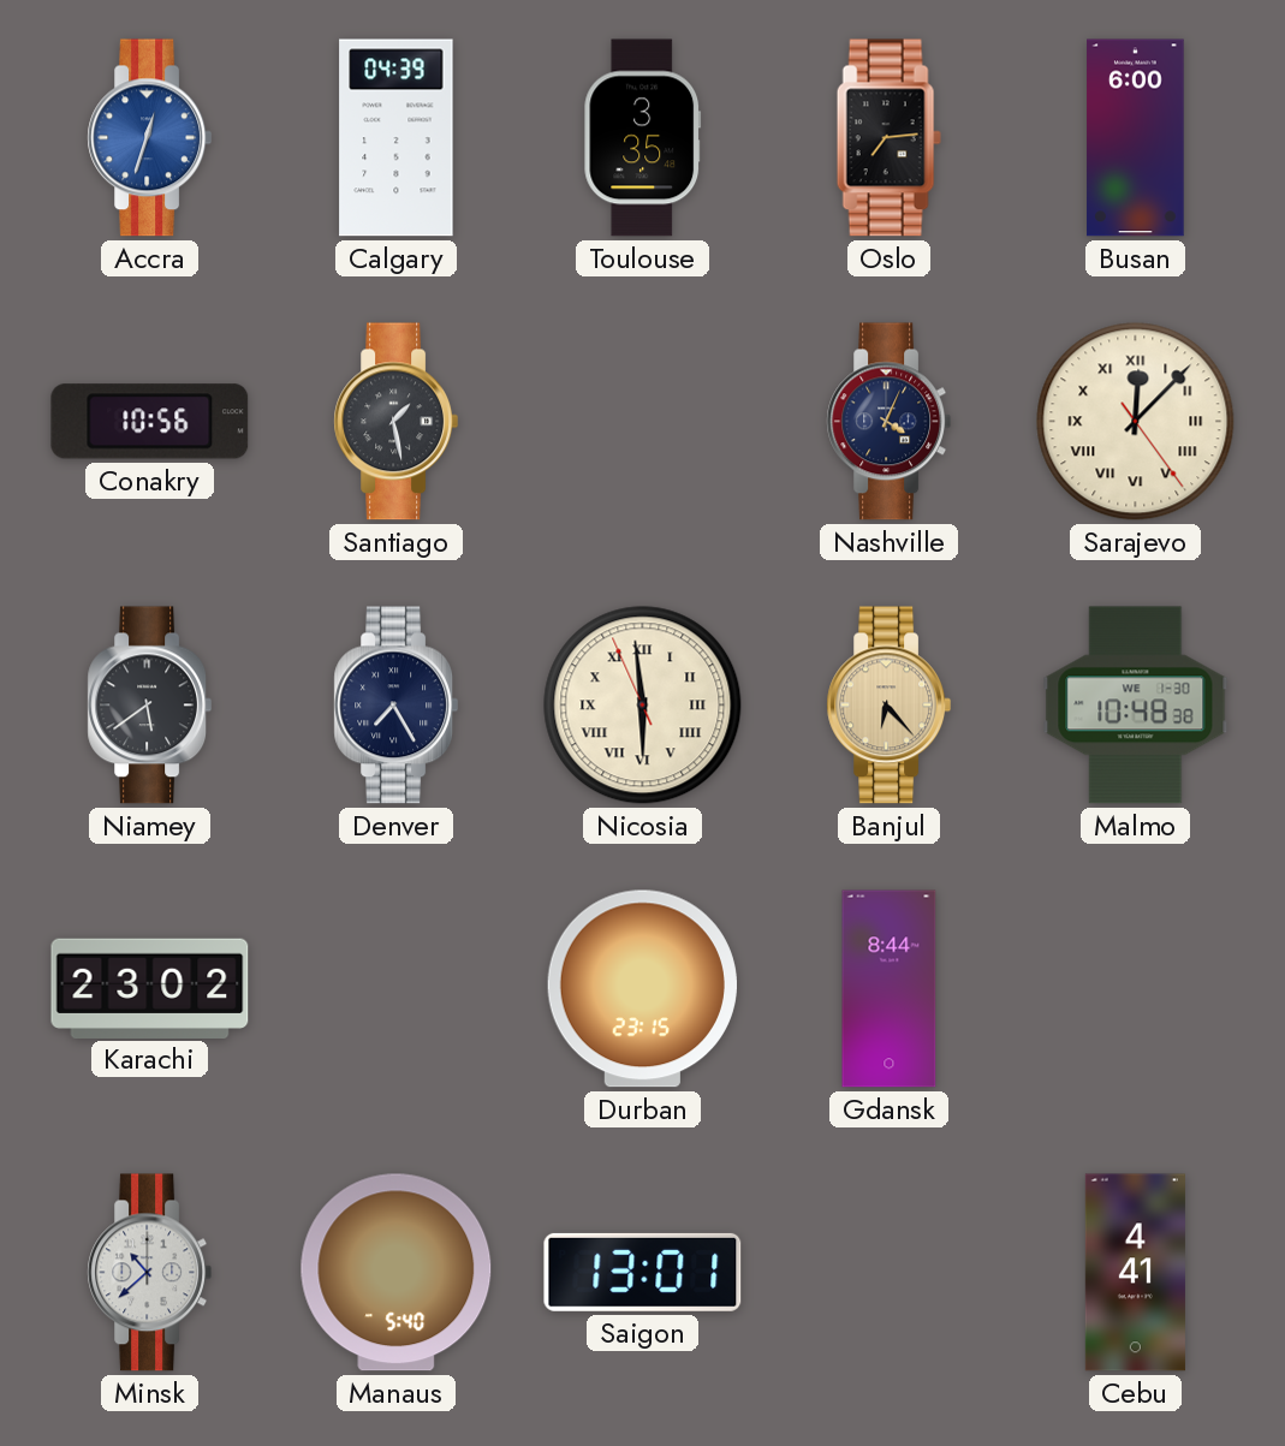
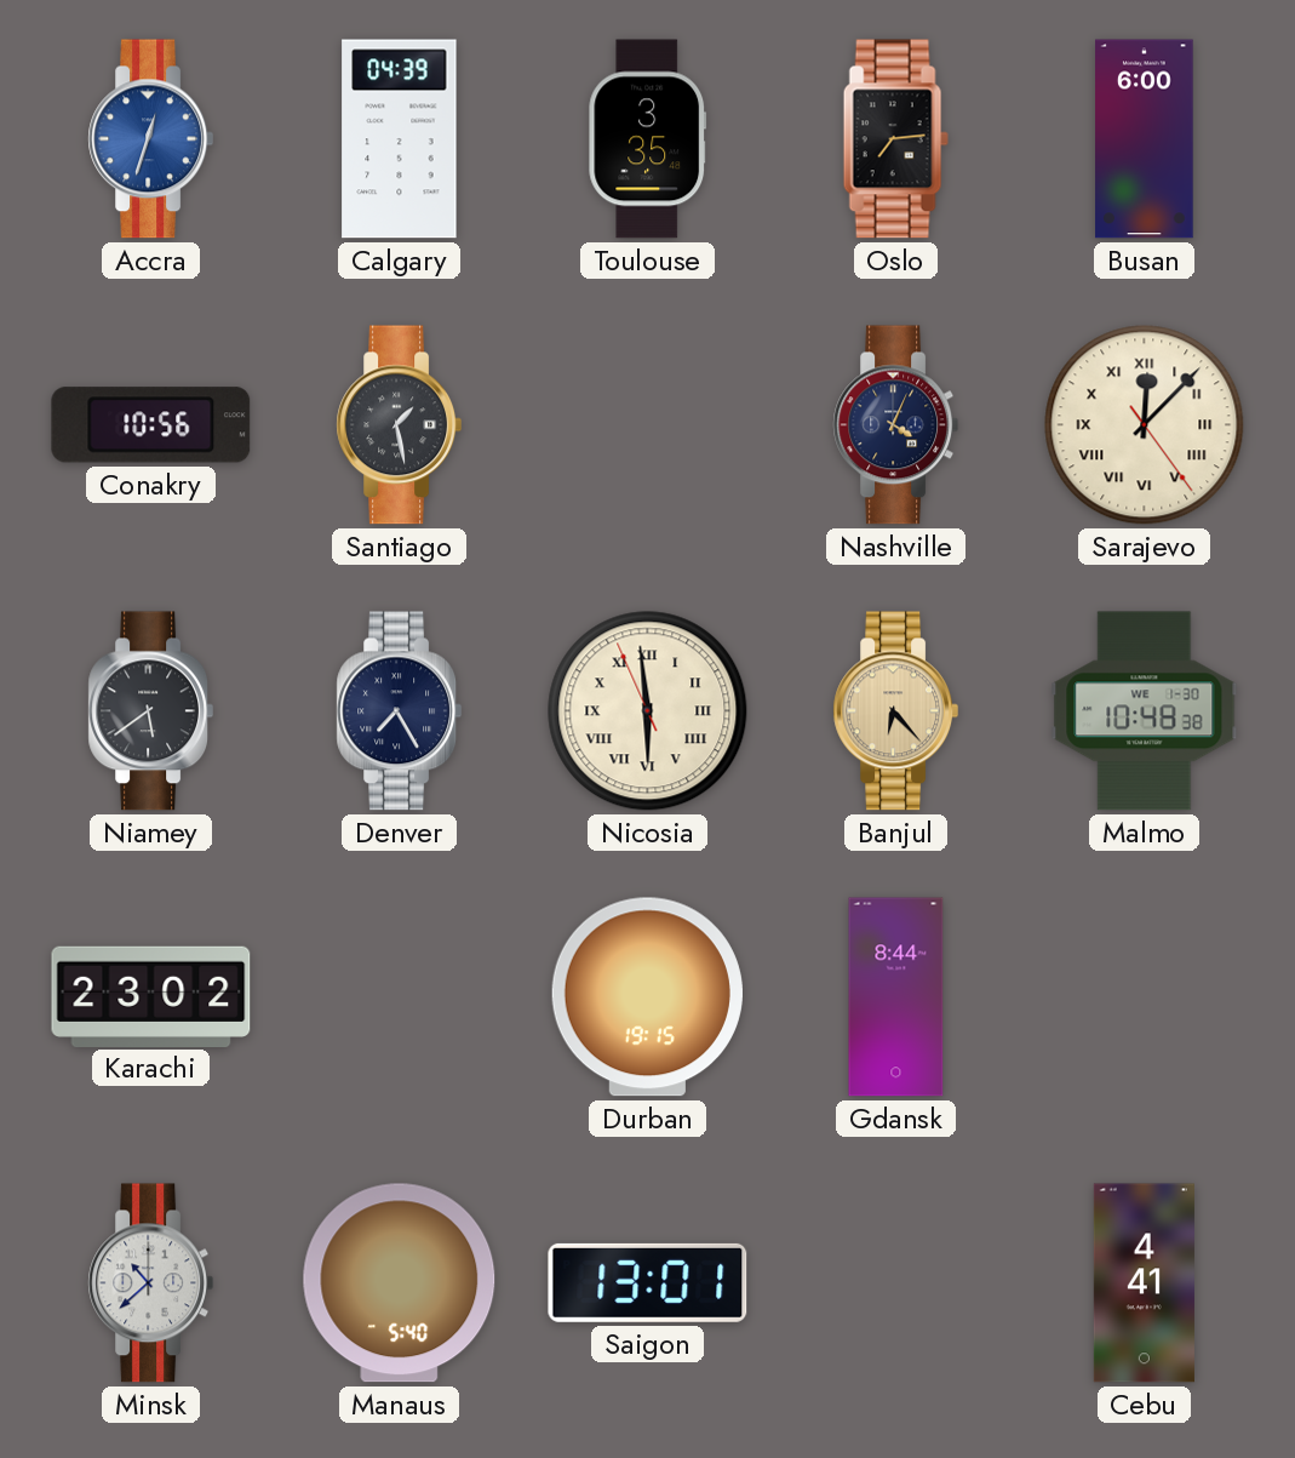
Durban: 23:15 -> 19:15 (647, 997)
